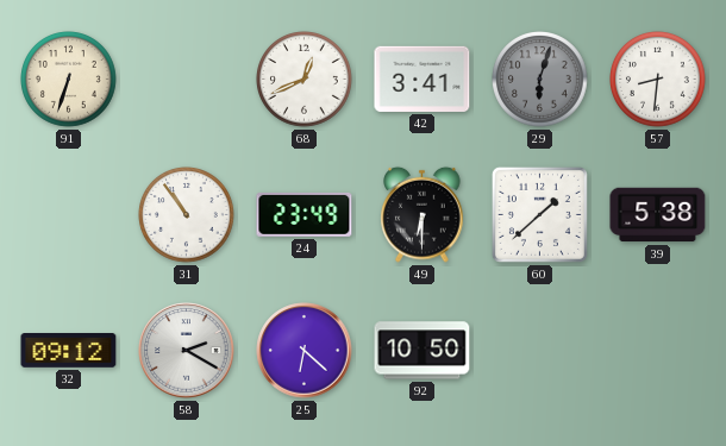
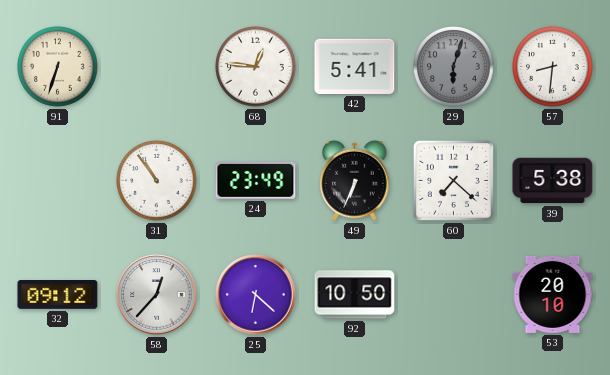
68: 12:41 -> 12:46 (256, 67)
42: 3:41 -> 5:41 (355, 66)
49: 6:30 -> 6:34 (355, 180)
60: 1:38 -> 7:22 (453, 180)
58: 2:20 -> 12:37 (157, 295)
53: none -> 20:10 (553, 294)
